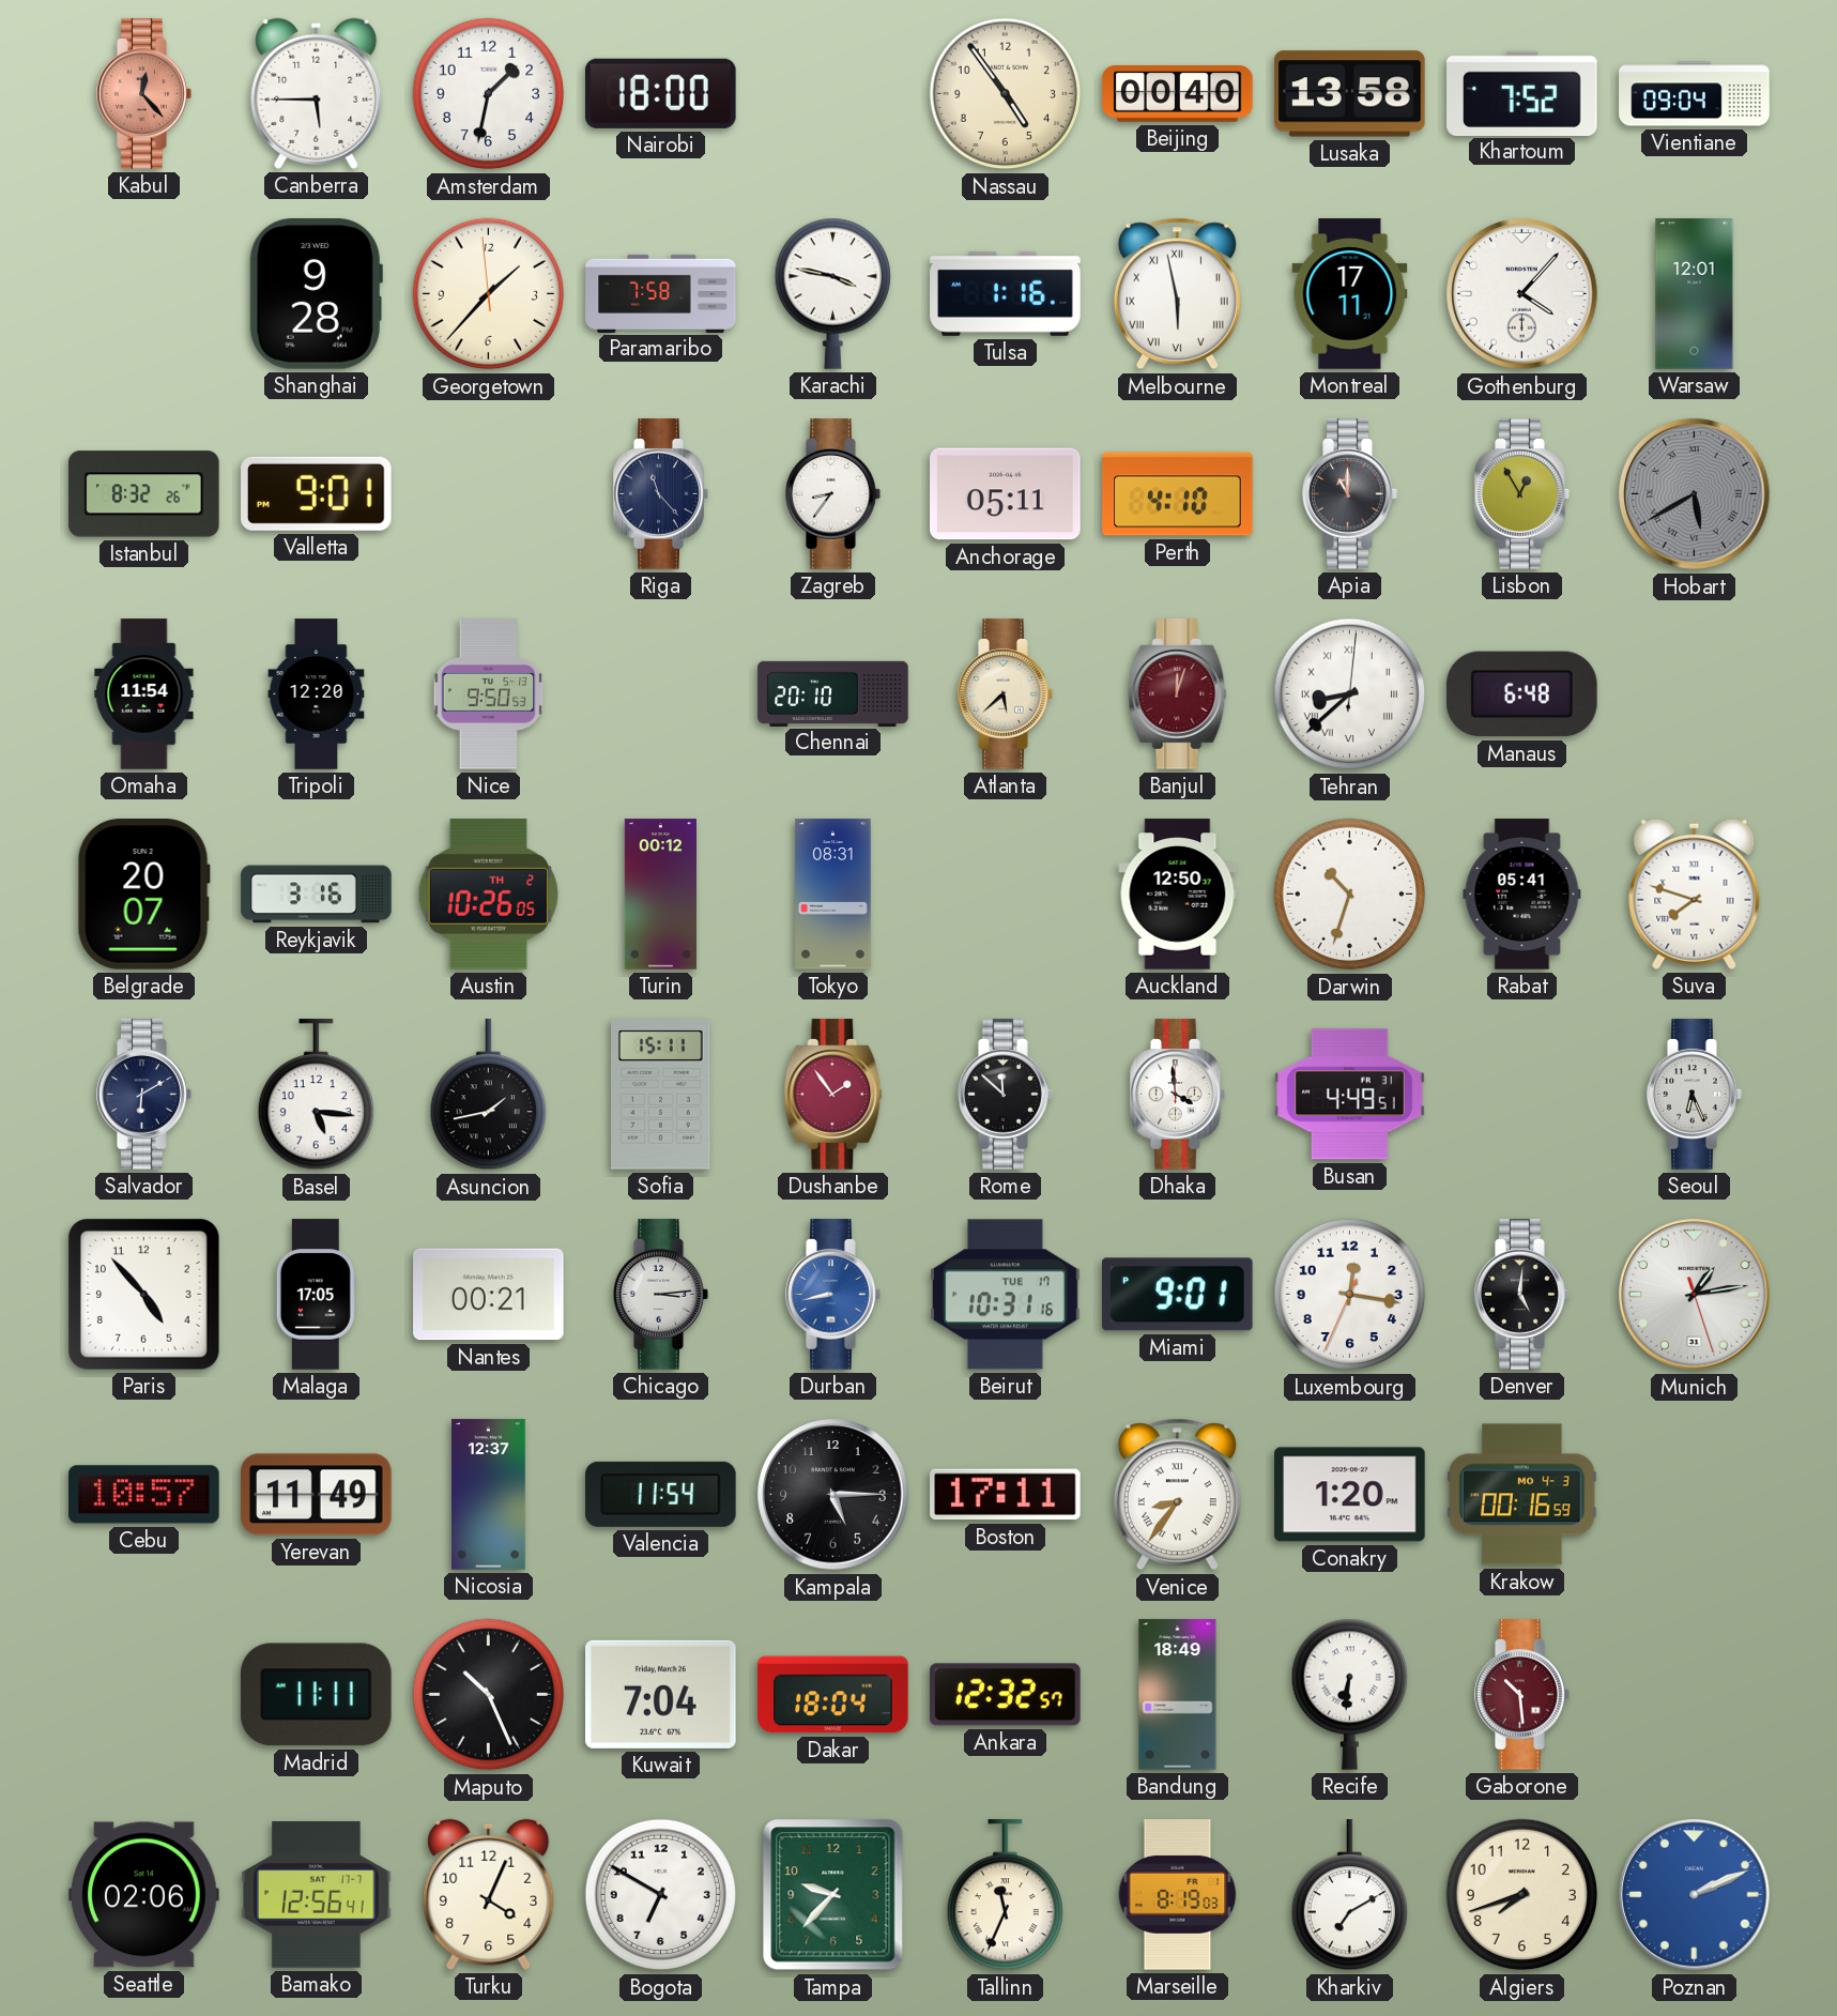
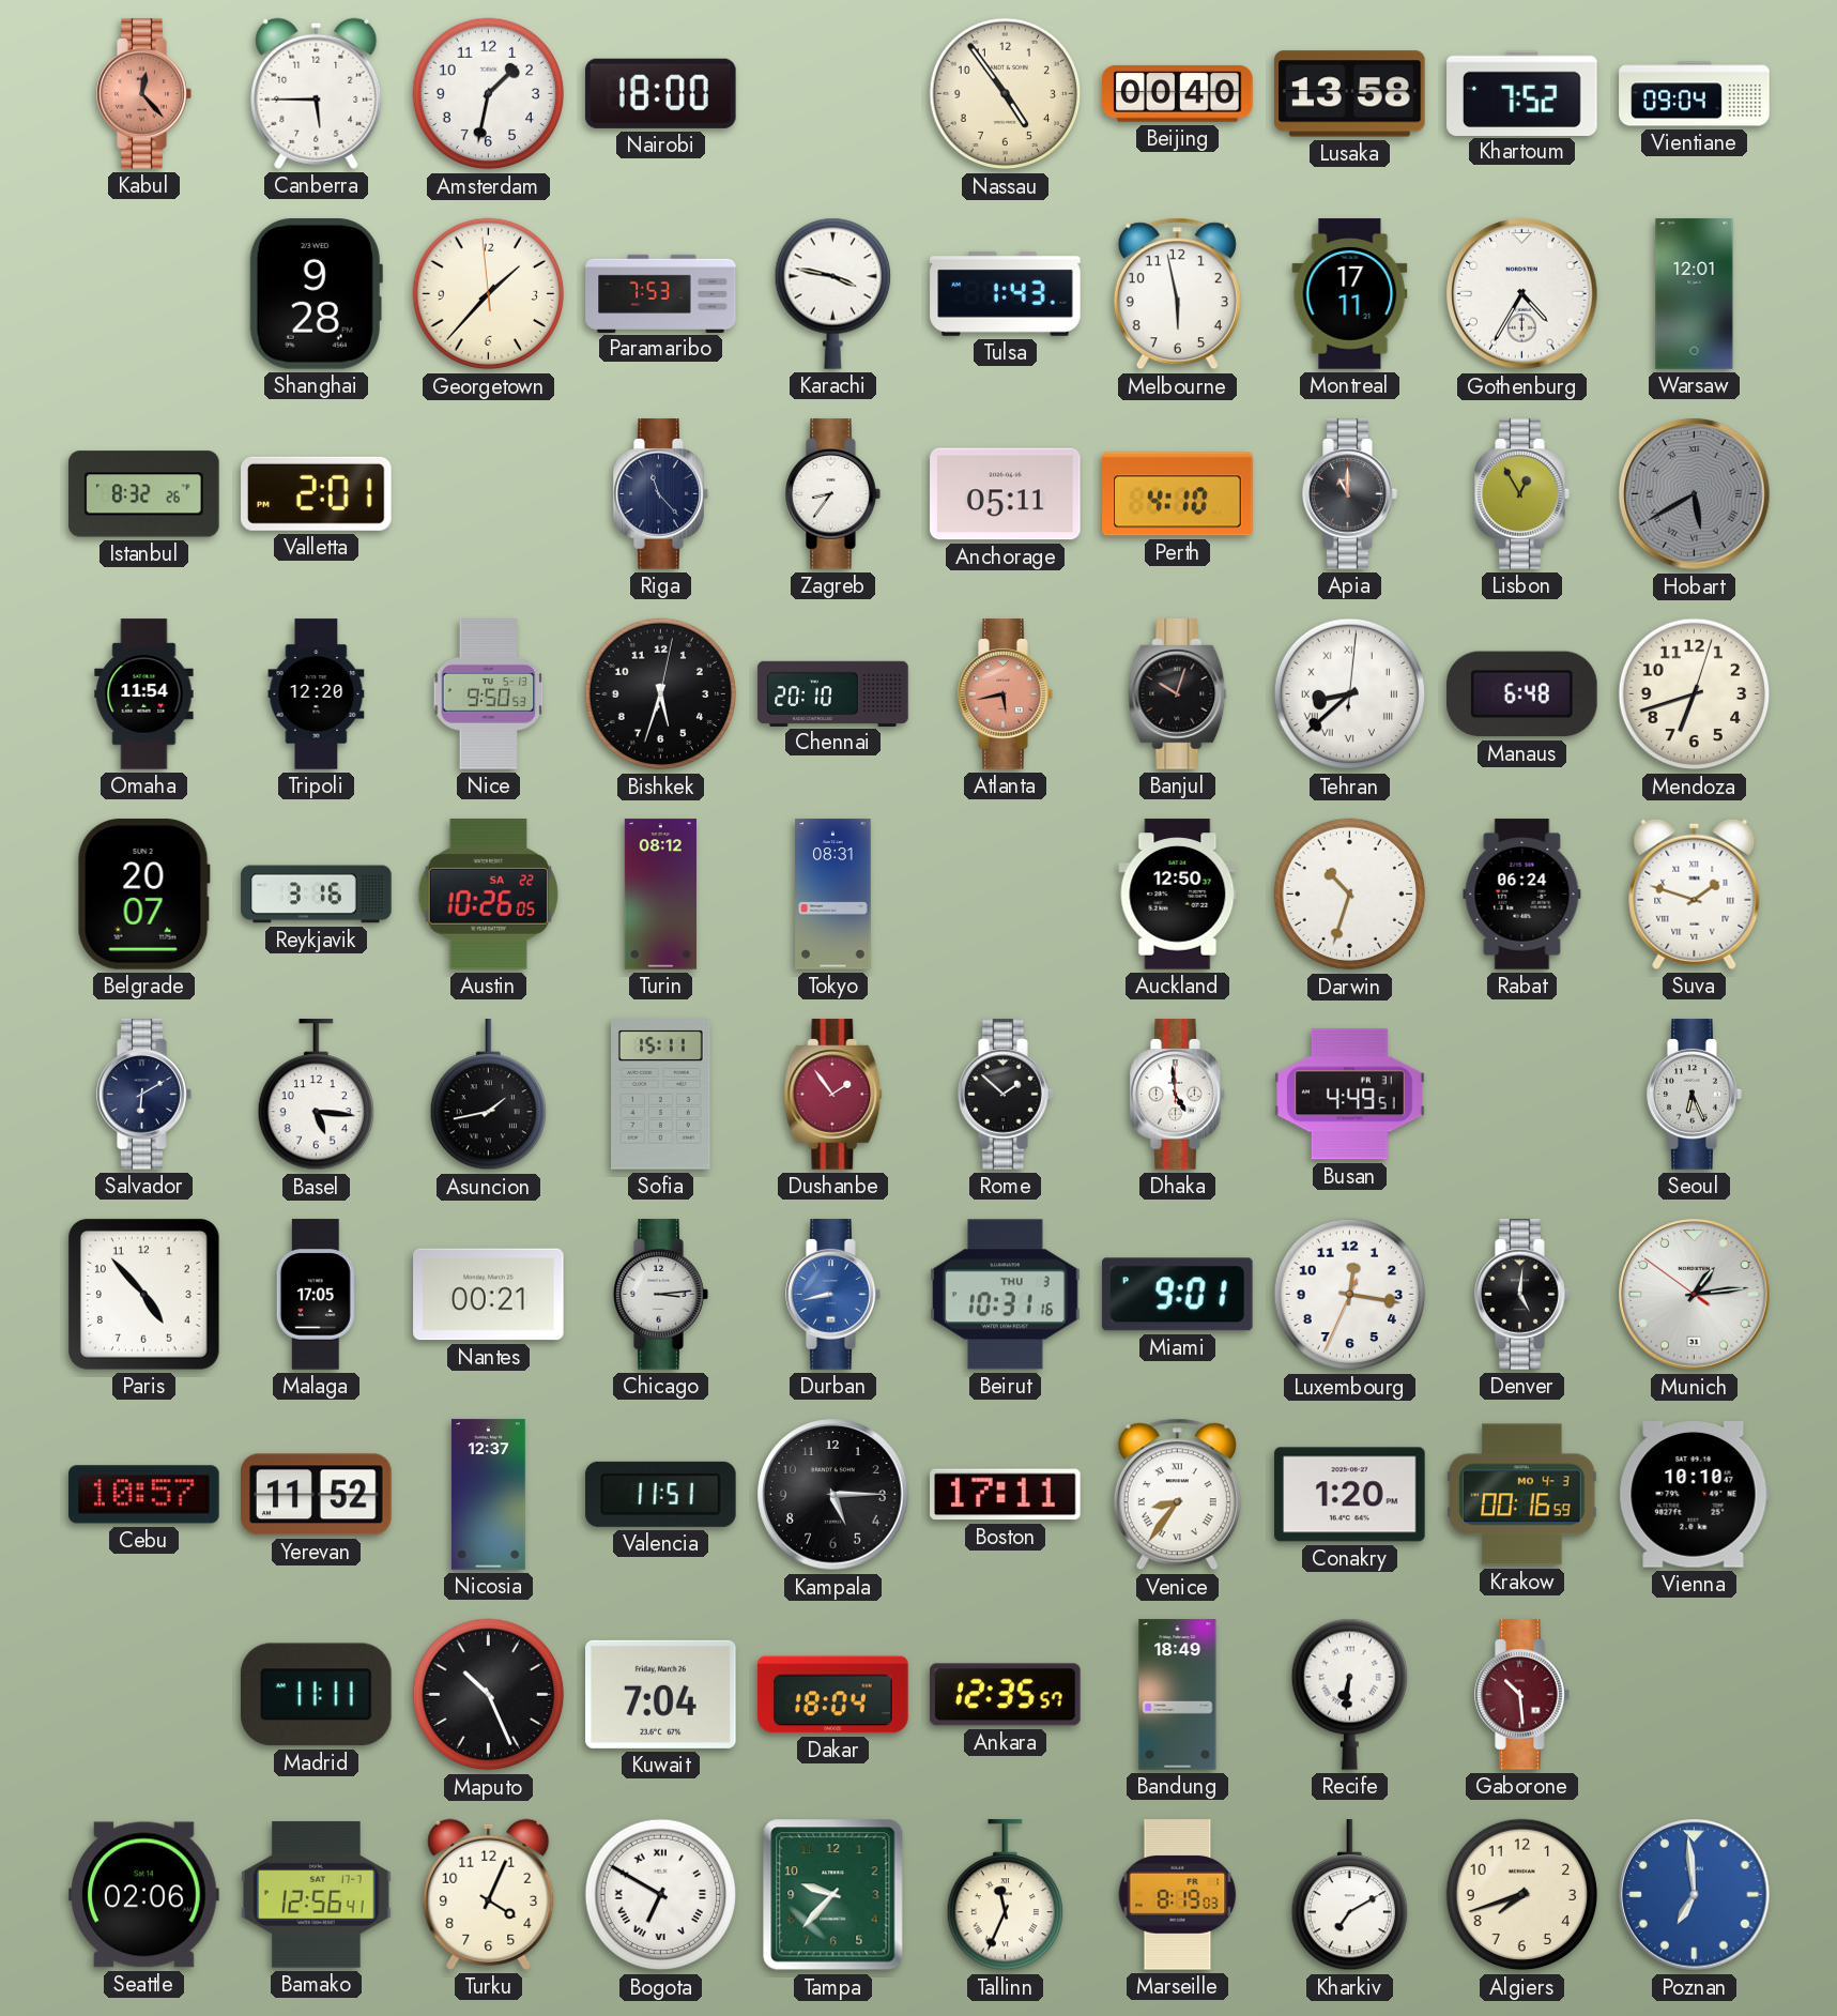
Paramaribo: 7:58 -> 7:53 (661, 293)
Tulsa: 1:16 -> 1:43 (1006, 293)
Melbourne numerals: Roman -> Arabic (1177, 294)
Gothenburg: 4:07 -> 4:35 (1522, 294)
Valletta: 9:01 -> 2:01 (317, 493)
Bishkek: none -> 5:33 (661, 694)
Atlanta: 5:38 -> 5:43 (1006, 694)
Atlanta dial: cream -> salmon (1006, 694)
Banjul: 12:03 -> 10:03 (1178, 694)
Banjul dial: burgundy -> black (1178, 694)
Mendoza: none -> 6:42 (1695, 694)
Austin date: TH 2 -> SA 22 (488, 895)
Turin: 00:12 -> 08:12 (660, 895)
Rabat: 05:41 -> 06:24 (1522, 895)
Suva: 7:48 -> 1:48 (1695, 894)
Rome: 11:52 -> 1:52 (1006, 1095)
Dhaka: 3:59 -> 4:59 (1178, 1095)
Beirut date: TUE 17 -> THU 3 (1006, 1295)
Munich: 1:13:27 -> 1:13:51 (1695, 1295)
Yerevan: 11:49 -> 11:52 (317, 1495)
Valencia: 11:54 -> 11:51 (661, 1494)
Vienna: none -> 10:10 (1694, 1495)
Ankara: 12:32 -> 12:35 (1006, 1695)
Bogota numerals: Arabic -> Roman (661, 1895)
Poznan: 2:11 -> 6:59 (1695, 1895)
